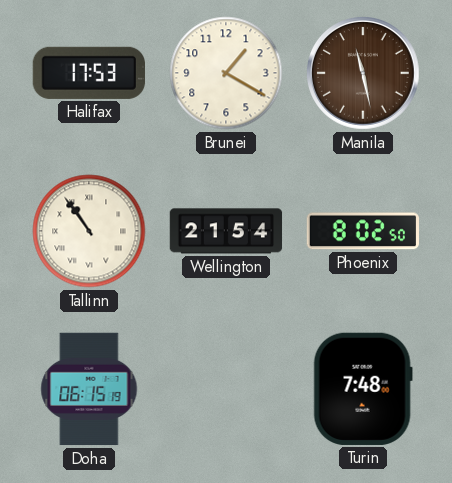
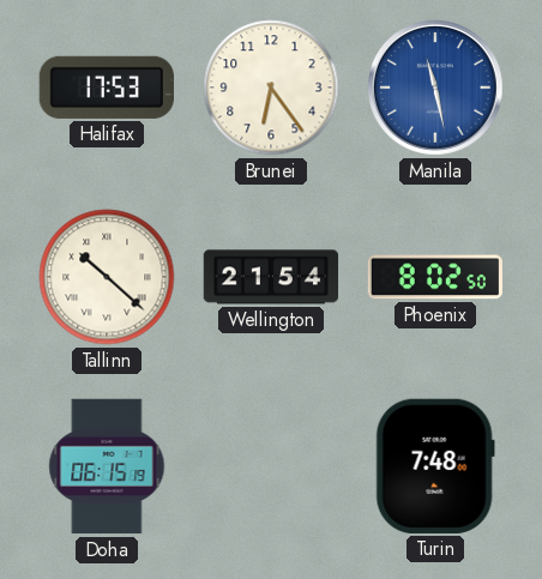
Brunei: 1:20 -> 6:24 (271, 88)
Manila dial: brown -> blue (436, 89)
Tallinn: 10:54 -> 10:22 (107, 277)
